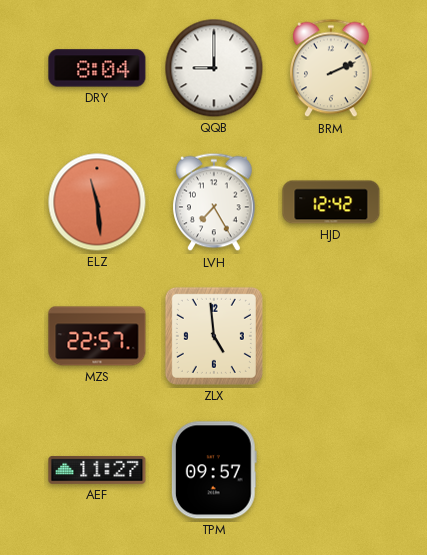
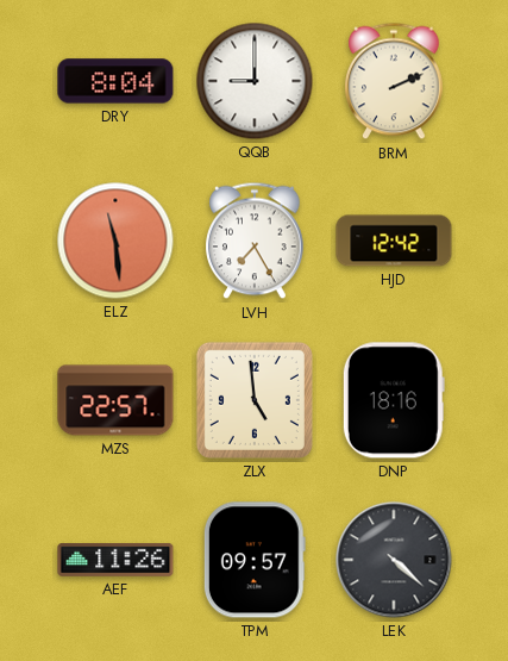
DNP: none -> 18:16 (394, 400)
AEF: 11:27 -> 11:26 (115, 561)
LEK: none -> 4:22 (394, 560)
